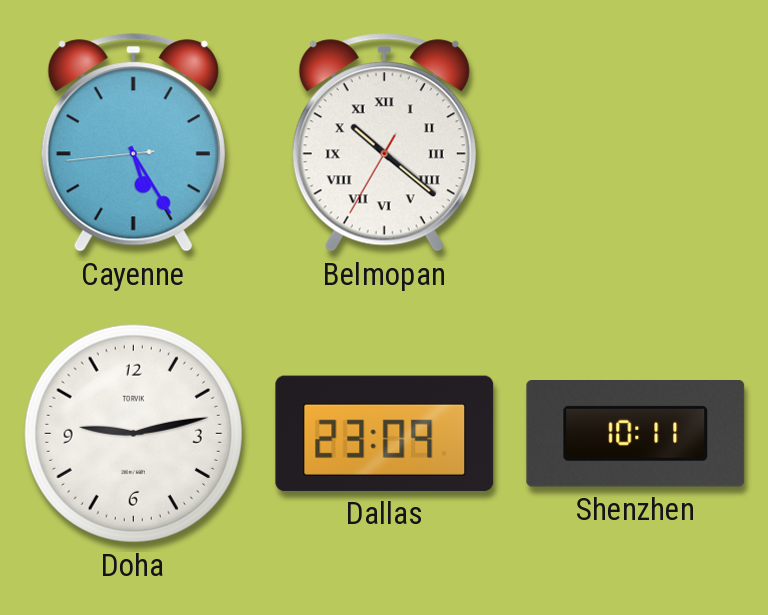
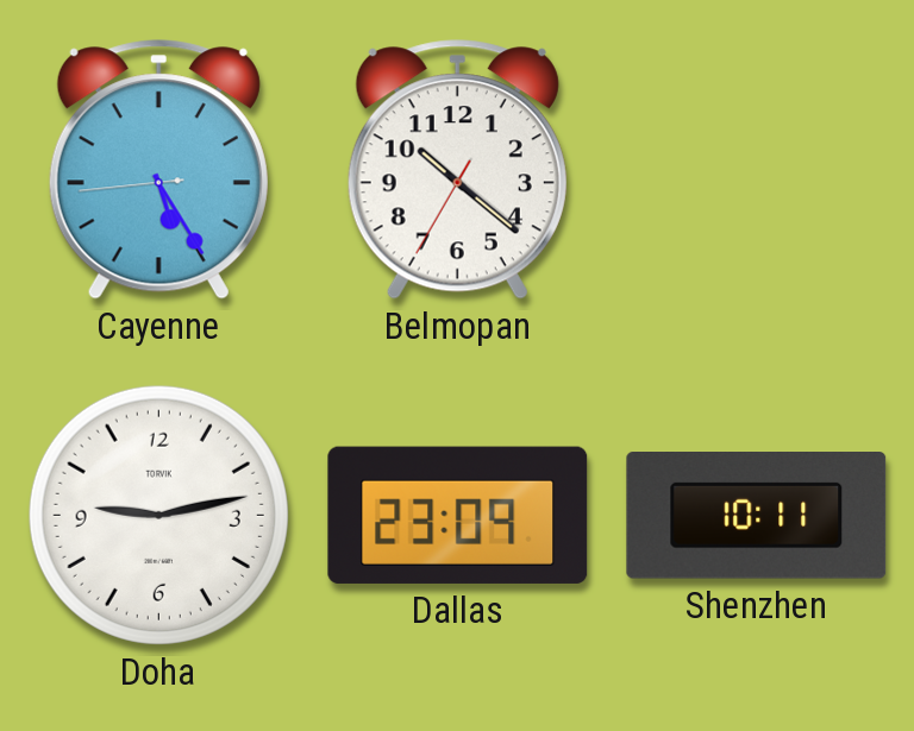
Belmopan numerals: Roman -> Arabic (457, 170)
